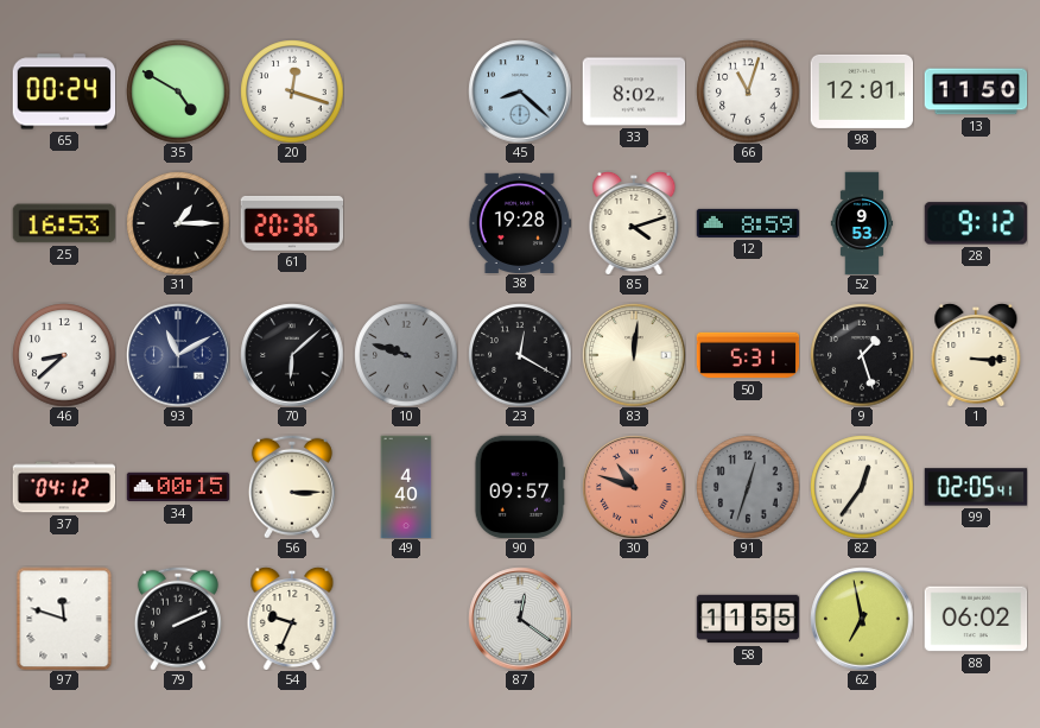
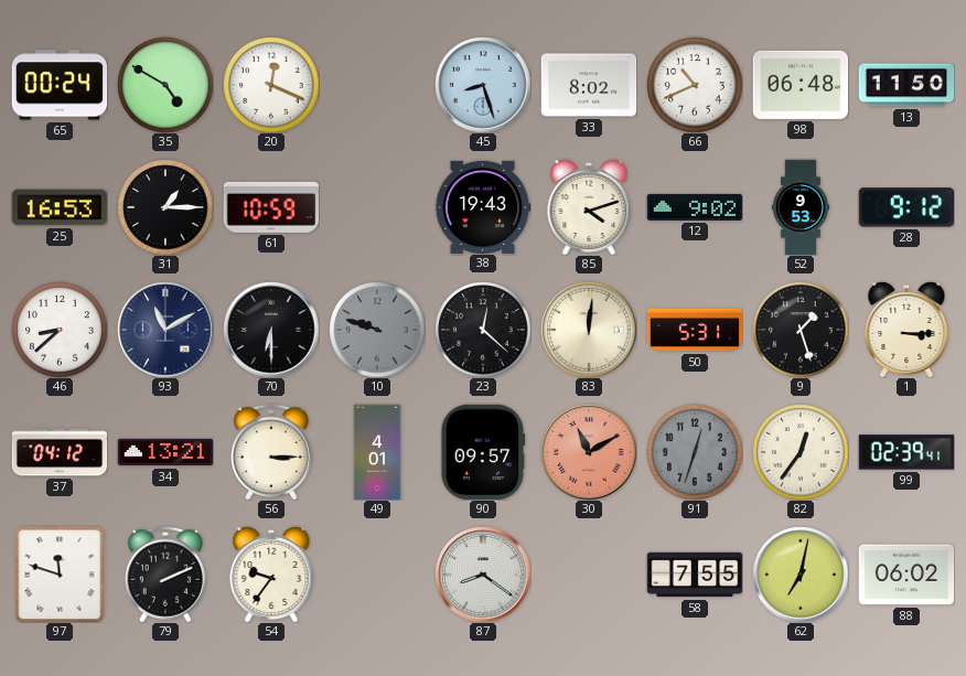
20: 12:18 -> 12:19 (271, 85)
45: 8:22 -> 8:27 (483, 85)
66: 11:03 -> 10:41 (695, 85)
98: 12:01 -> 06:48 (801, 85)
61: 20:36 -> 10:59 (271, 207)
38: 19:28 -> 19:43 (483, 206)
12: 8:59 -> 9:02 (695, 207)
70: 6:08 -> 6:30 (271, 330)
23: 12:20 -> 12:22 (483, 330)
34: 00:15 -> 13:21 (165, 452)
49: 4:40 -> 4:01 (377, 452)
30: 10:48 -> 11:10 (589, 452)
99: 02:05 -> 02:39 (906, 452)
54: 9:34 -> 9:36 (271, 575)
87: 12:21 -> 8:21 (483, 575)
58: 11:55 -> 7:55 (695, 575)
62: 6:58 -> 7:02 (801, 575)
